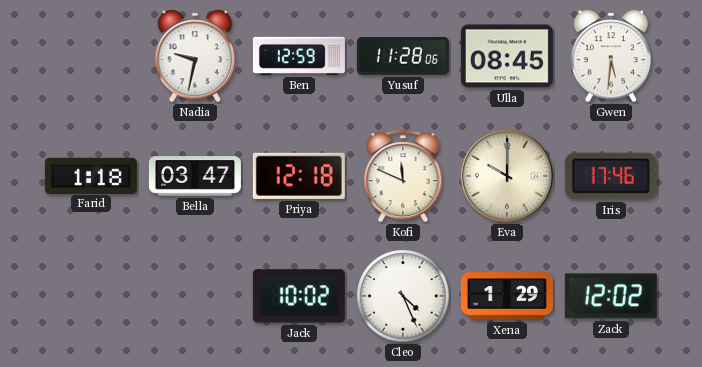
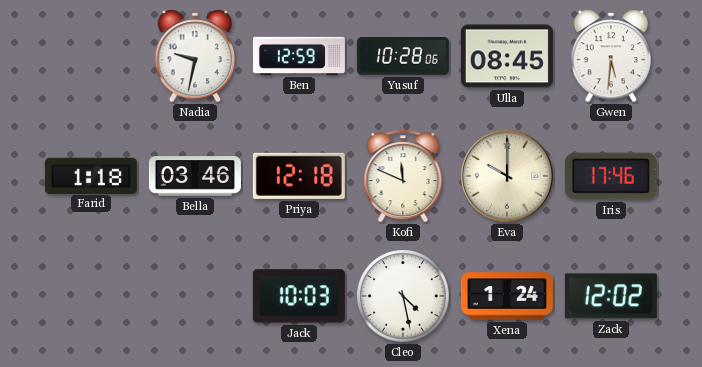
Yusuf: 11:28 -> 10:28 (403, 56)
Bella: 03:47 -> 03:46 (195, 176)
Jack: 10:02 -> 10:03 (299, 296)
Cleo: 4:26 -> 4:28 (403, 296)
Xena: 1:29 -> 1:24 (507, 296)
